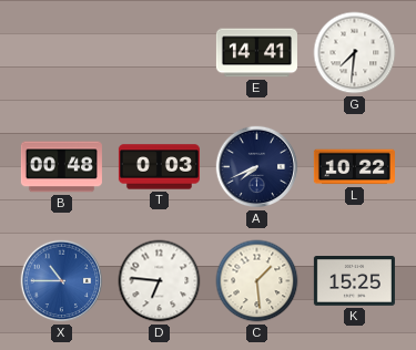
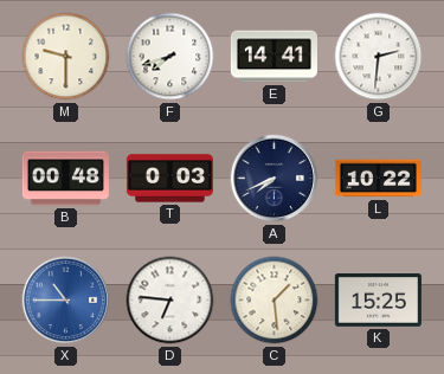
M: none -> 9:30 (66, 57)
F: none -> 7:42 (170, 57)
G: 7:31 -> 2:31 (379, 57)
